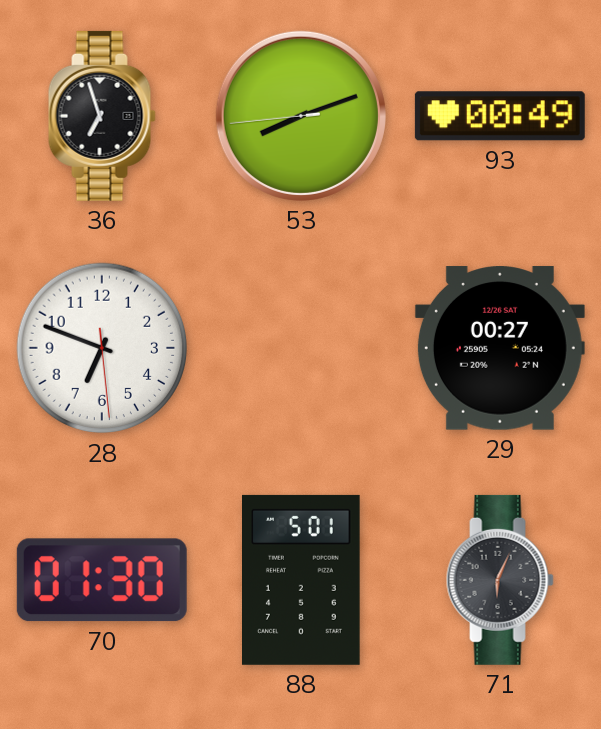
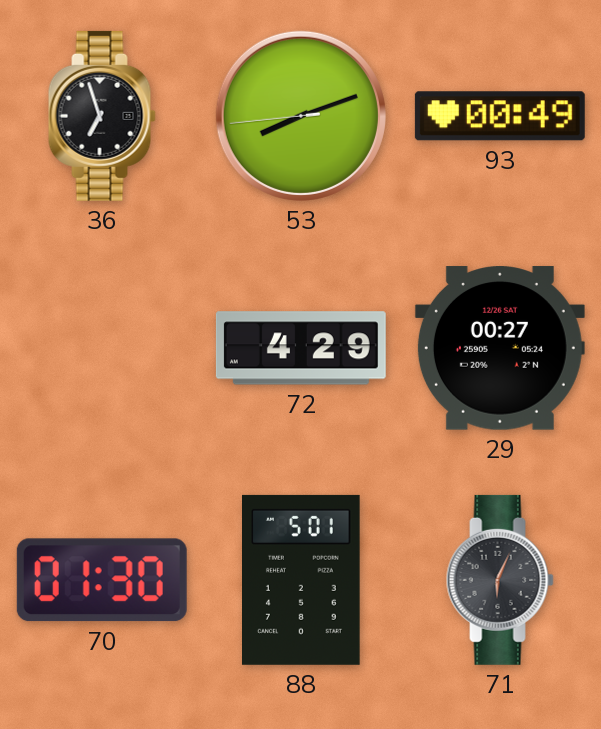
28: 6:48 -> none (102, 348)
72: none -> 4:29 (301, 348)
